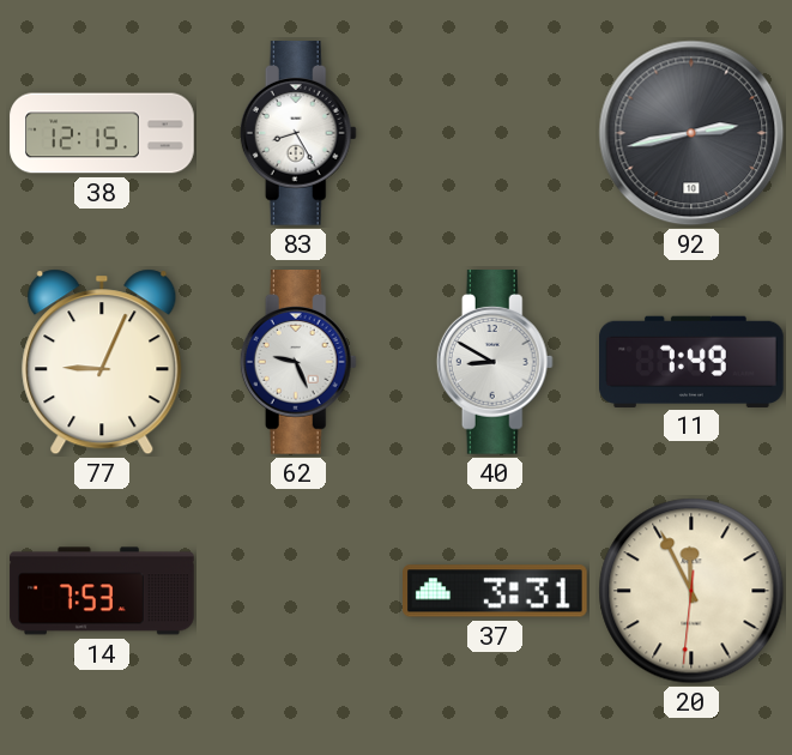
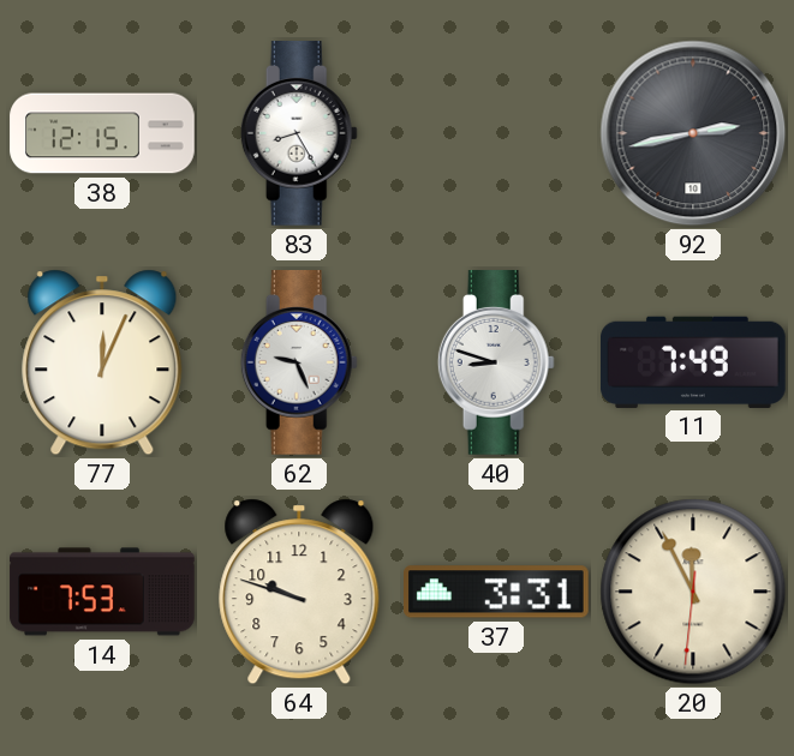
77: 9:04 -> 12:04 (102, 362)
40: 8:50 -> 8:48 (496, 364)
64: none -> 9:48 (299, 592)
